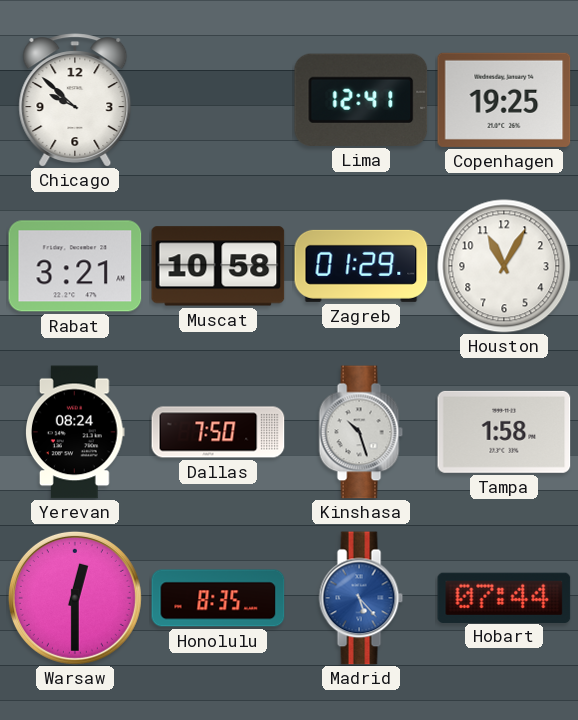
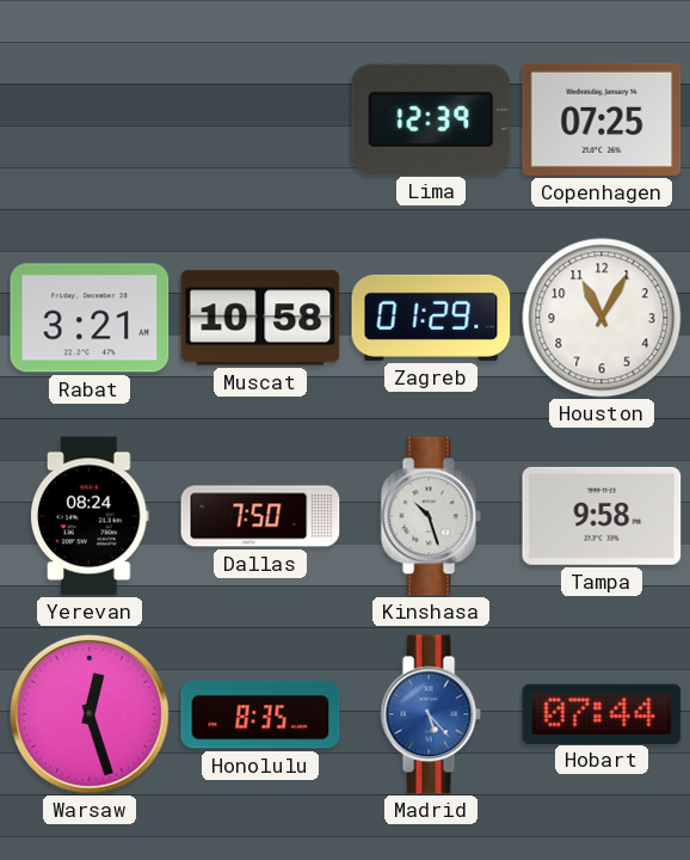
Chicago: 9:52 -> none (75, 100)
Lima: 12:41 -> 12:39 (431, 119)
Copenhagen: 19:25 -> 07:25 (602, 119)
Tampa: 1:58 -> 9:58 (602, 516)
Warsaw: 12:30 -> 12:27 (90, 714)
